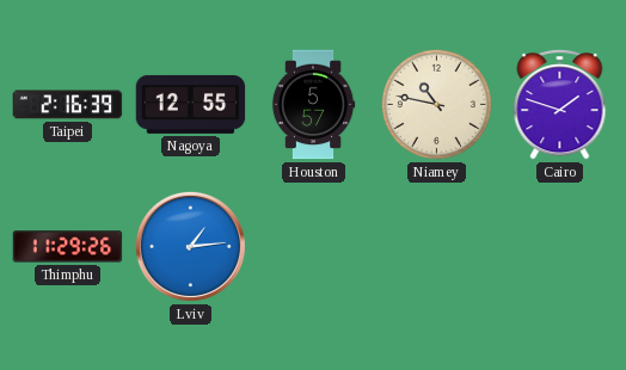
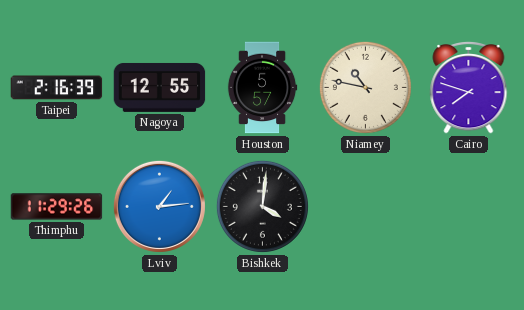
Cairo: 1:48 -> 7:48 (469, 87)
Bishkek: none -> 4:01 (262, 206)
